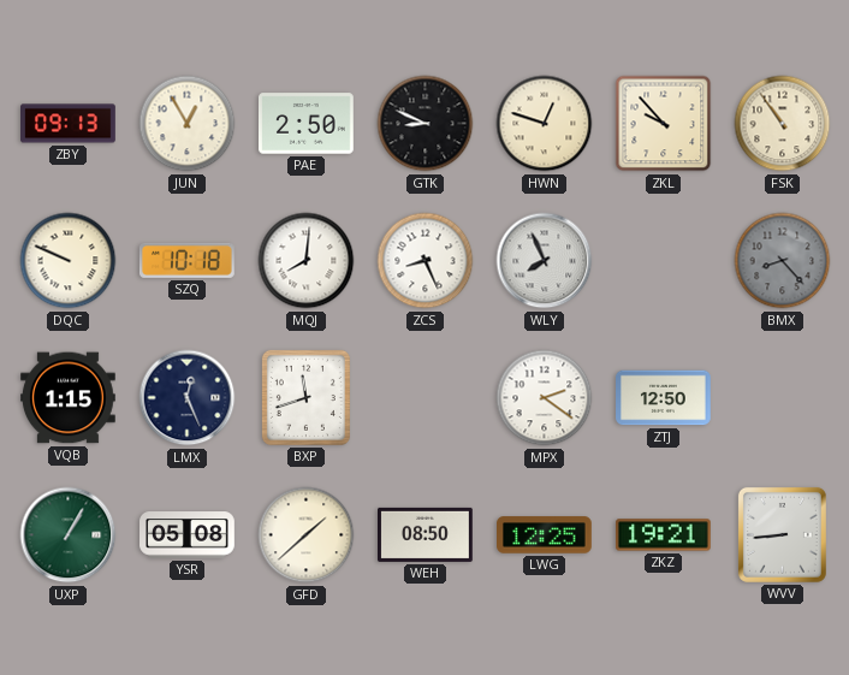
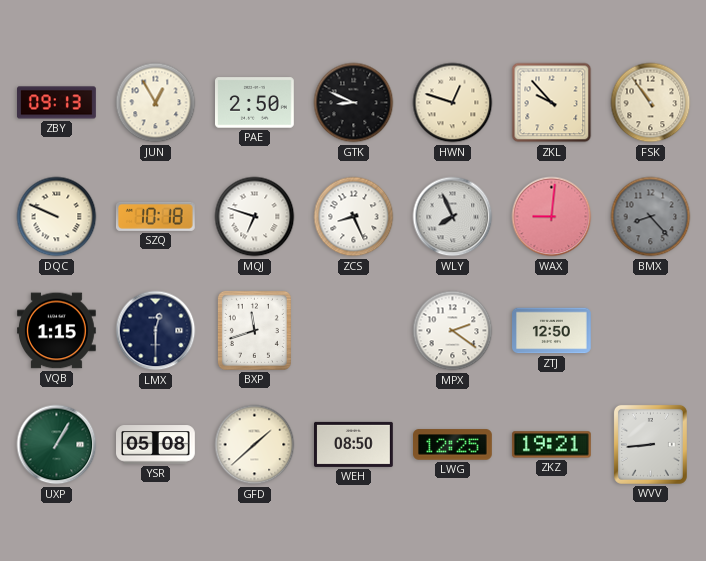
MQJ: 8:01 -> 6:48 (255, 217)
WAX: none -> 9:01 (552, 217)
LMX: 12:26 -> 12:30 (156, 331)
